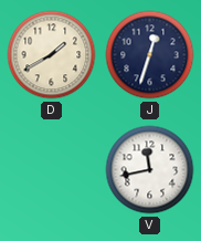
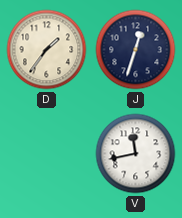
D: 1:40 -> 1:36 (47, 50)
